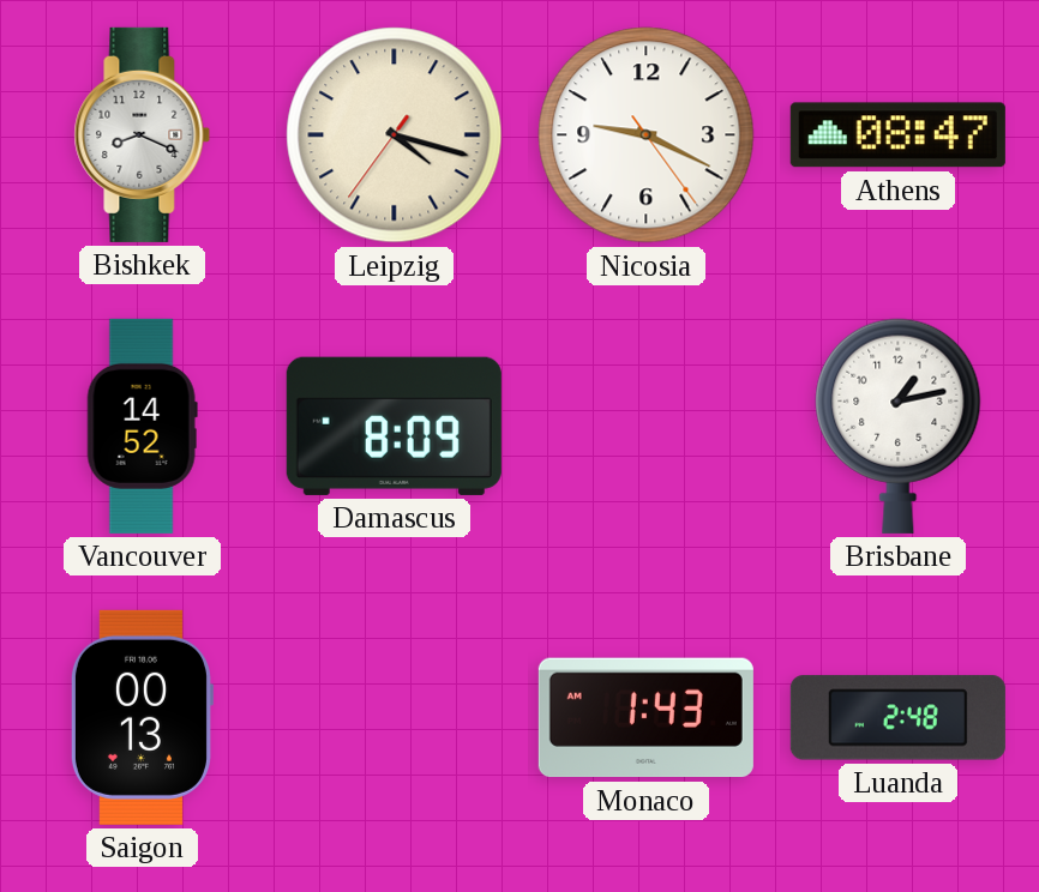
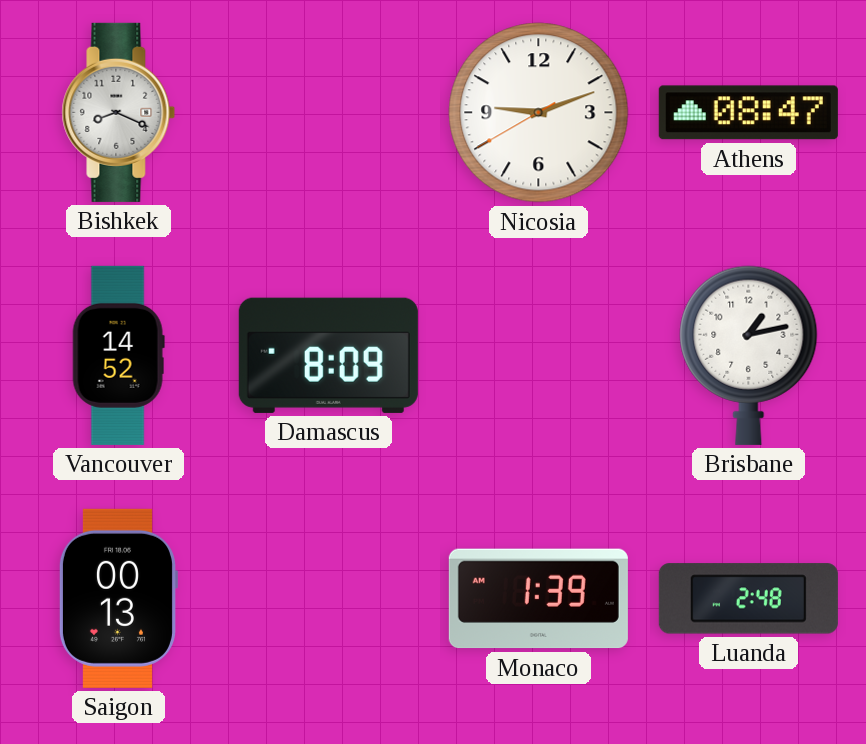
Leipzig: 4:17 -> none (395, 135)
Nicosia: 9:19 -> 9:11 (539, 113)
Monaco: 1:43 -> 1:39 (538, 599)
